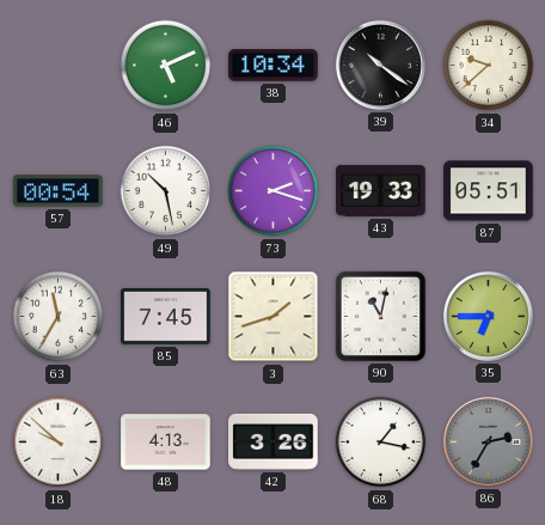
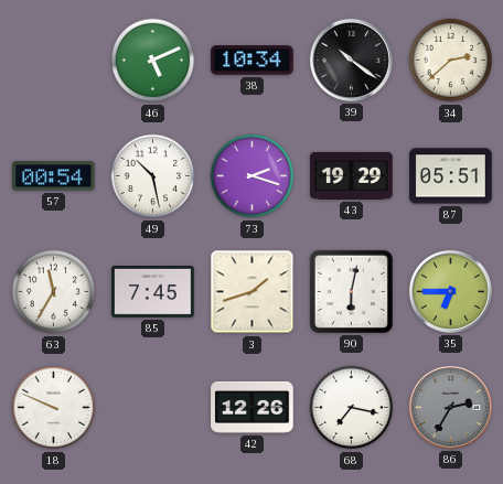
34: 9:38 -> 2:38 (451, 61)
43: 19:33 -> 19:29 (352, 175)
90: 11:02 -> 6:02 (351, 291)
18: 9:52 -> 9:49 (54, 408)
48: 4:13 -> none (166, 442)
42: 3:26 -> 12:26 (253, 407)
68: 1:17 -> 7:17 (352, 408)
